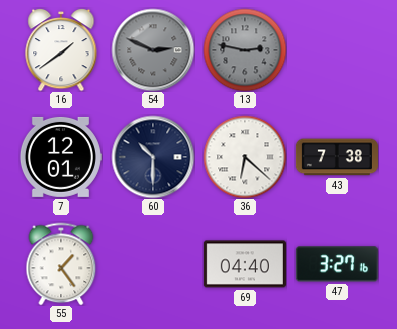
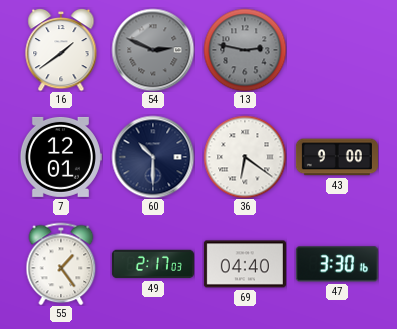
36: 6:22 -> 6:21 (245, 157)
43: 7:38 -> 9:00 (337, 157)
49: none -> 2:17 (153, 264)
47: 3:27 -> 3:30 (337, 264)
